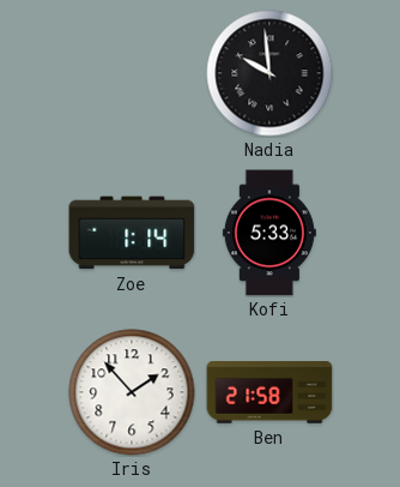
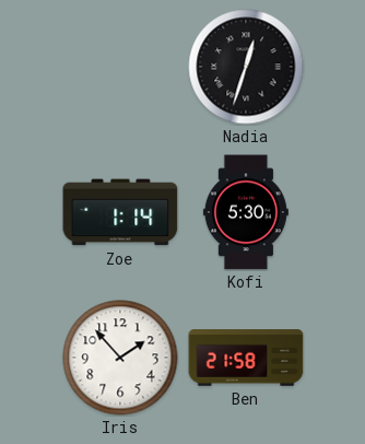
Nadia: 9:59 -> 12:33 (246, 67)
Kofi: 5:33 -> 5:30 (246, 212)
